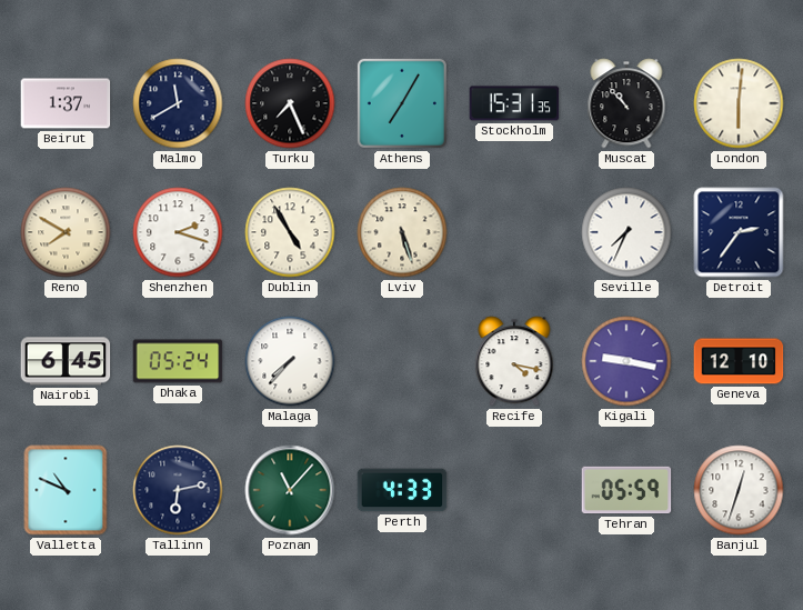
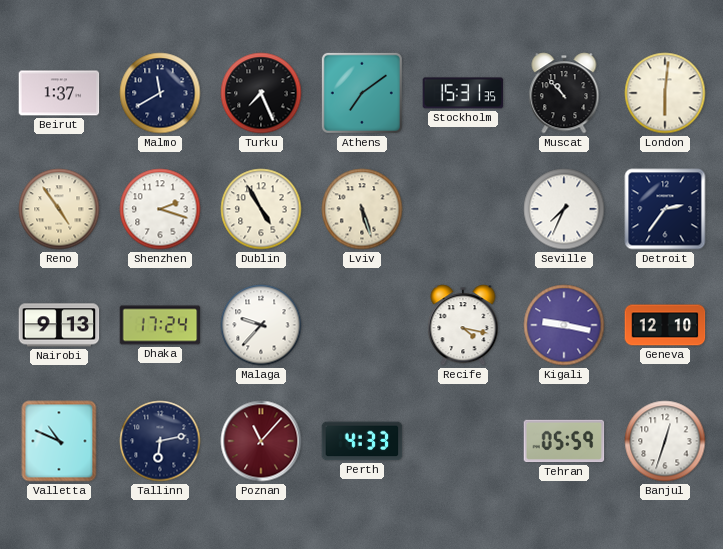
Athens: 7:05 -> 7:09 (362, 93)
Reno: 7:50 -> 4:54 (59, 209)
Nairobi: 6:45 -> 9:13 (59, 325)
Dhaka: 05:24 -> 17:24 (160, 325)
Malaga: 7:37 -> 9:37 (261, 325)
Poznan dial: green -> burgundy (261, 441)
